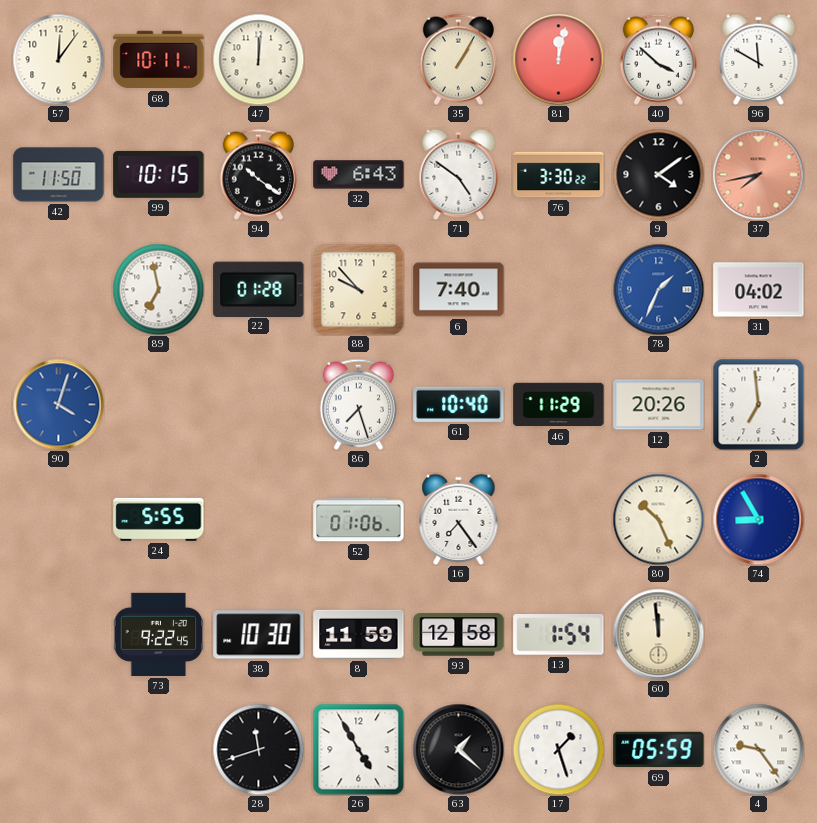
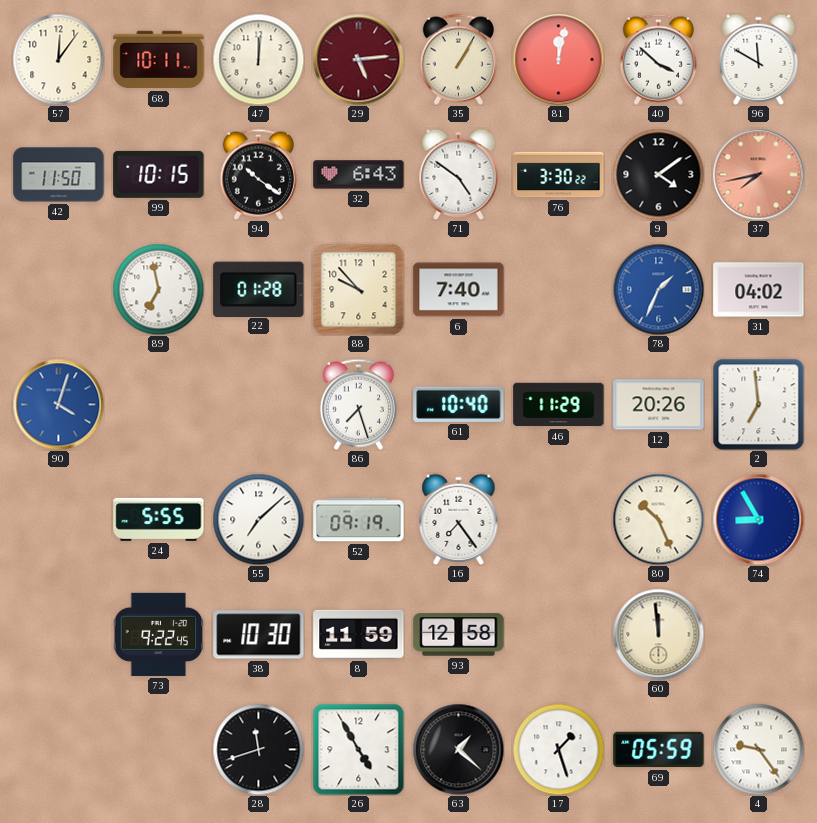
29: none -> 5:14 (358, 59)
55: none -> 7:08 (258, 519)
52: 01:06 -> 09:19 (359, 520)
13: 1:54 -> none (559, 635)
